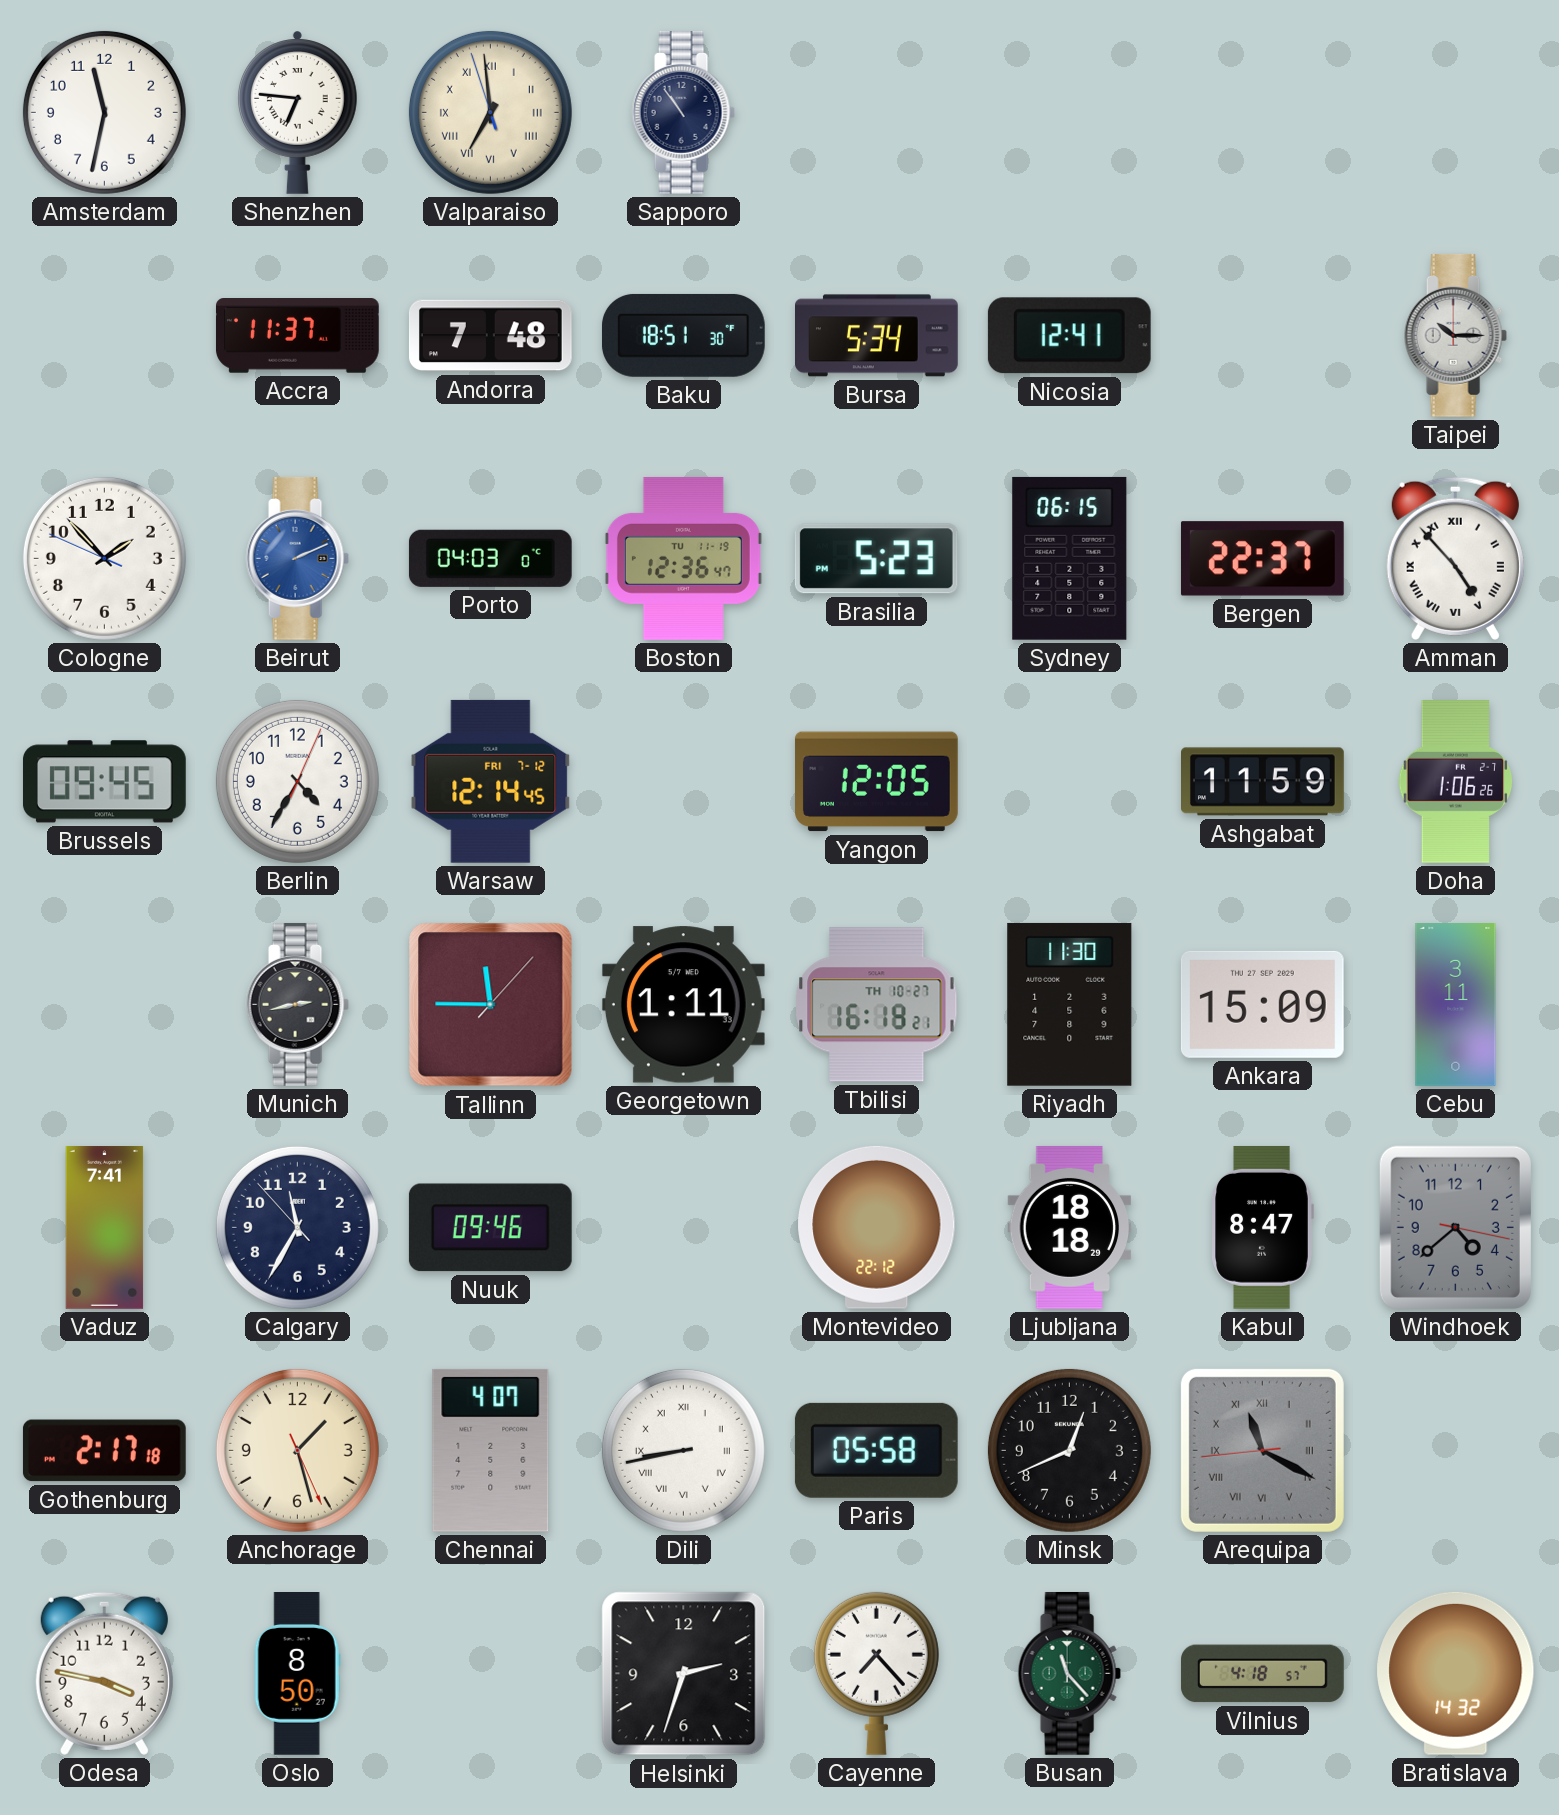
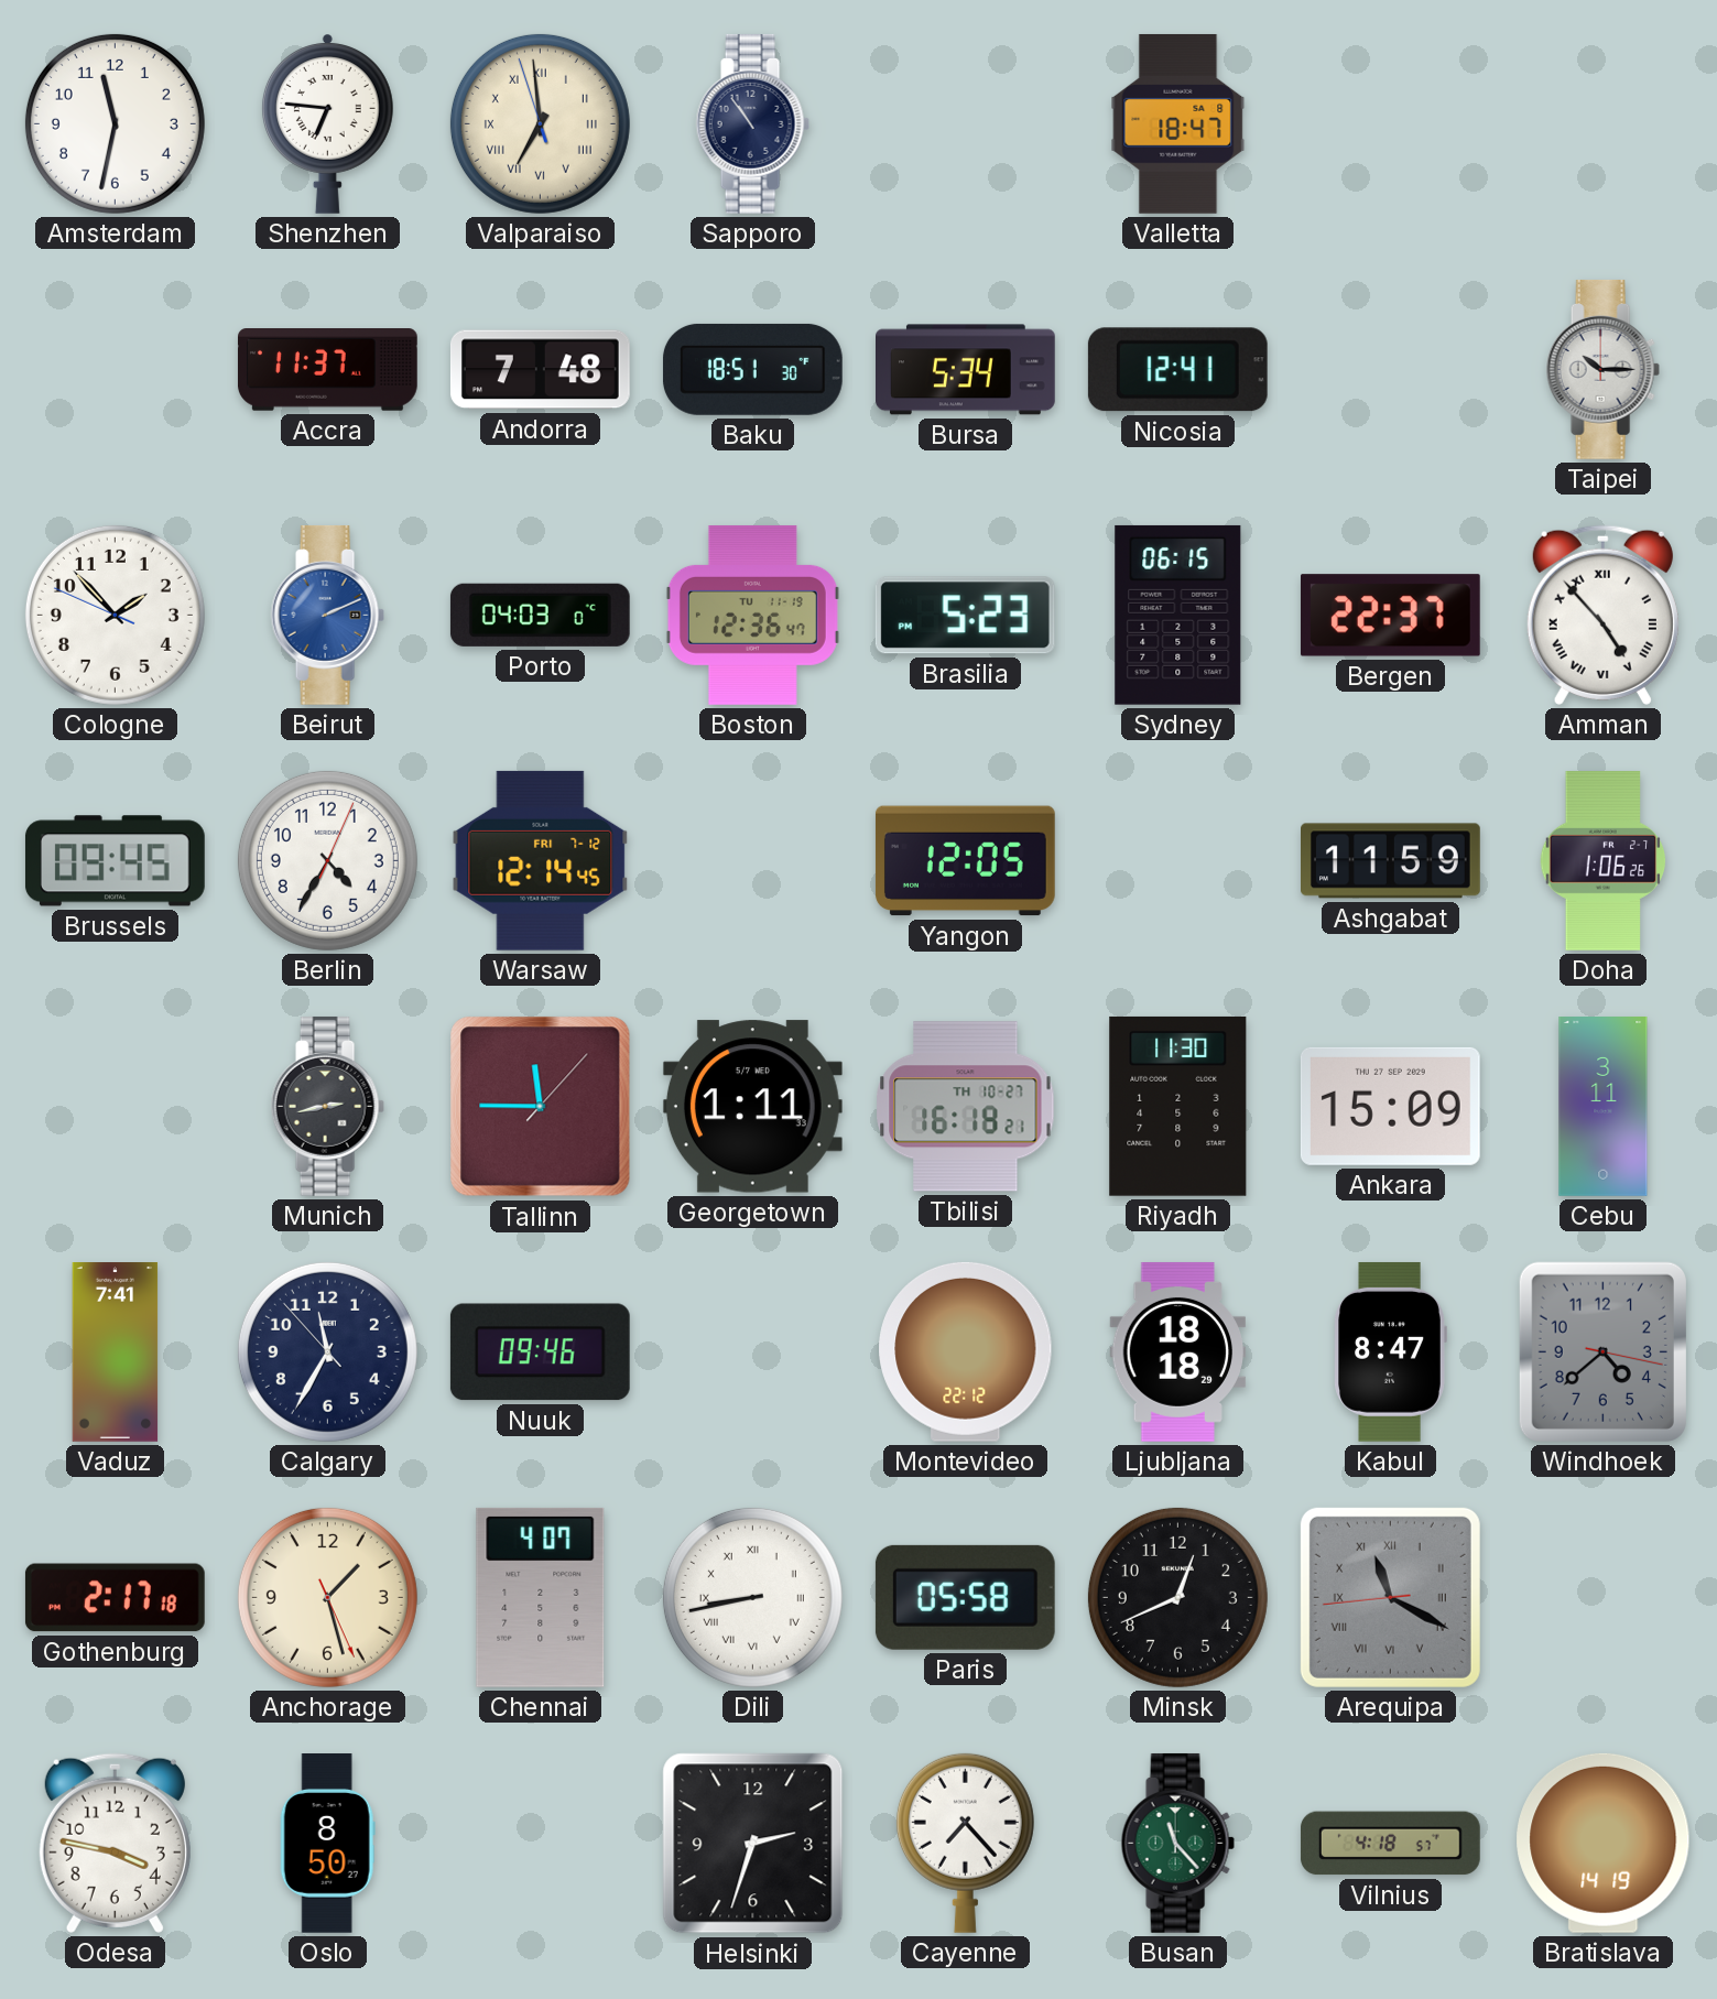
Valletta: none -> 18:47 (1178, 123)
Bratislava: 14:32 -> 14:19 (1604, 1843)
